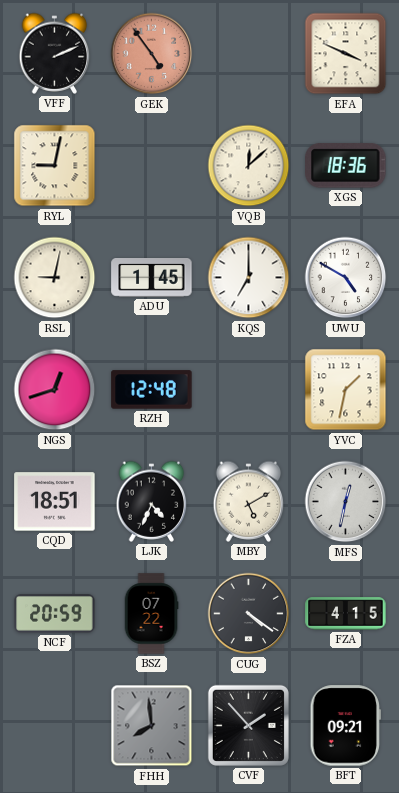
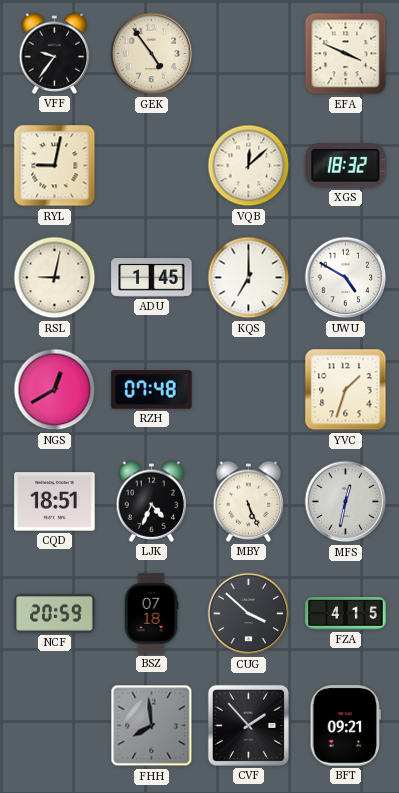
VFF: 2:11 -> 9:36 (55, 53)
GEK dial: salmon -> cream (152, 54)
XGS: 18:36 -> 18:32 (346, 166)
NGS: 12:42 -> 12:40 (55, 390)
RZH: 12:48 -> 07:48 (152, 390)
YVC: 1:32 -> 1:33 (346, 390)
MBY: 5:10 -> 5:26 (249, 501)
BSZ: 07:22 -> 07:18 (151, 614)
CUG: 4:21 -> 3:52 (249, 614)
